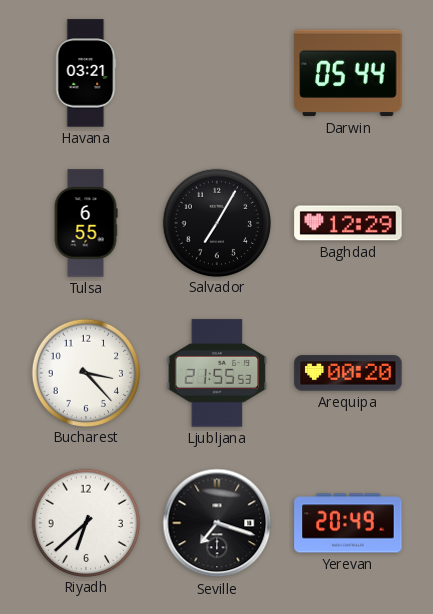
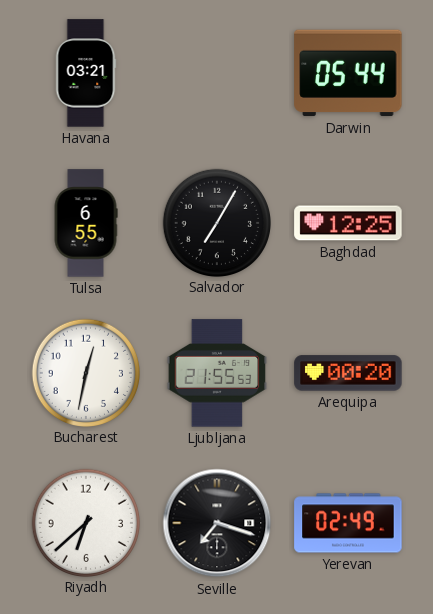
Baghdad: 12:29 -> 12:25 (348, 223)
Bucharest: 3:23 -> 12:32 (85, 372)
Yerevan: 20:49 -> 02:49 (348, 523)
